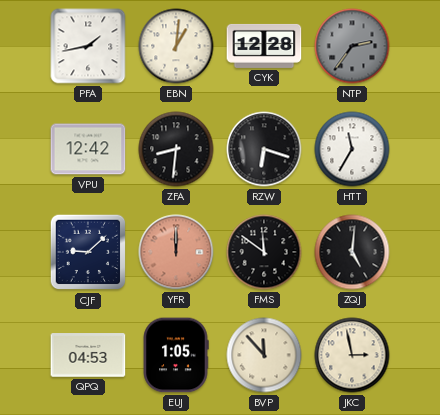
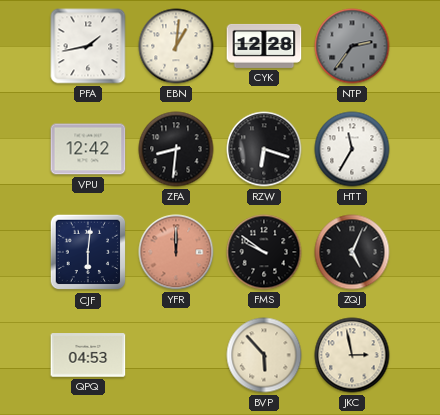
CJF: 9:08 -> 6:01 (88, 252)
FMS: 11:51 -> 9:51 (264, 252)
ZQJ: 5:01 -> 5:04 (352, 252)
EUJ: 1:05 -> none (176, 355)
BVP: 11:53 -> 5:53 (264, 355)
